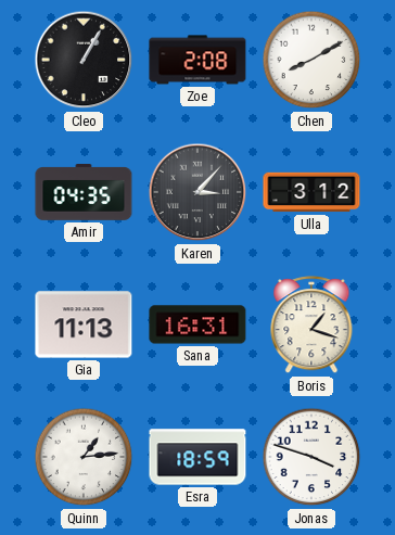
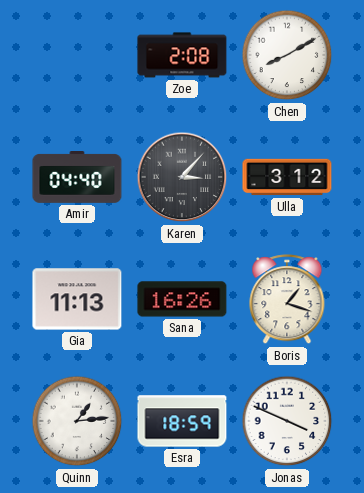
Cleo: 1:05 -> none (84, 60)
Amir: 04:35 -> 04:40 (77, 178)
Sana: 16:31 -> 16:26 (182, 299)
Jonas: 3:48 -> 3:49 (287, 421)
